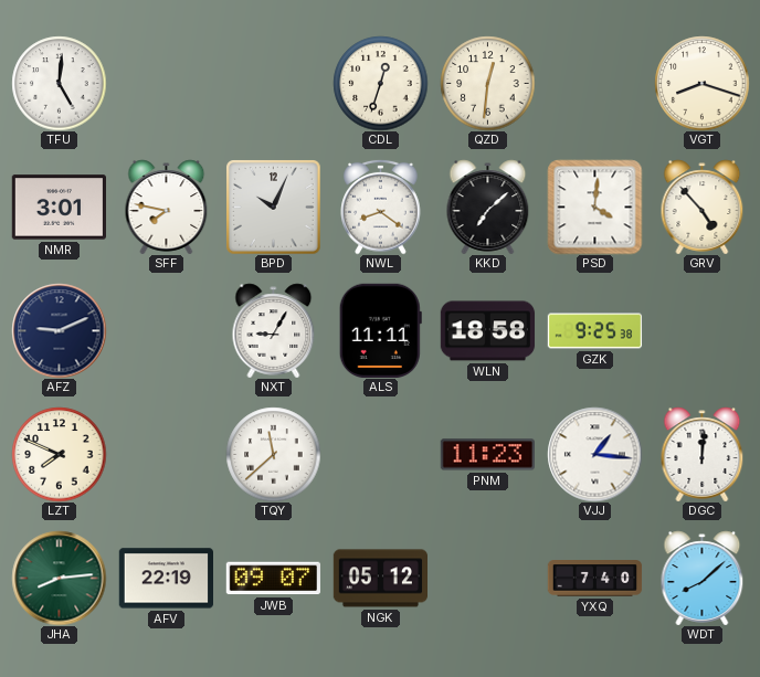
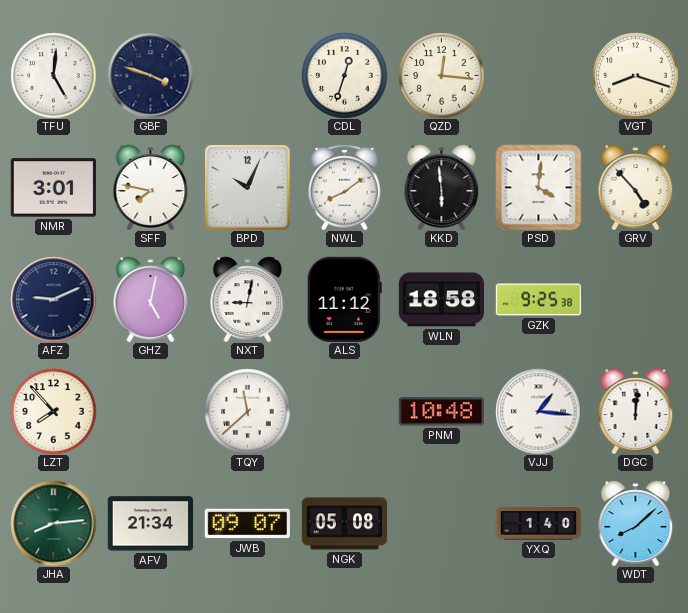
GBF: none -> 3:48 (150, 75)
QZD: 12:31 -> 12:16 (441, 75)
NWL: 8:21 -> 8:09 (345, 187)
KKD: 7:08 -> 5:59 (442, 187)
GHZ: none -> 5:02 (151, 299)
NXT: 9:05 -> 9:02 (248, 299)
ALS: 11:11 -> 11:12 (344, 299)
LZT: 7:49 -> 7:53 (53, 411)
PNM: 11:23 -> 10:48 (441, 412)
AFV: 22:19 -> 21:34 (150, 524)
NGK: 05:12 -> 05:08 (344, 524)
YXQ: 7:40 -> 1:40 (538, 524)
